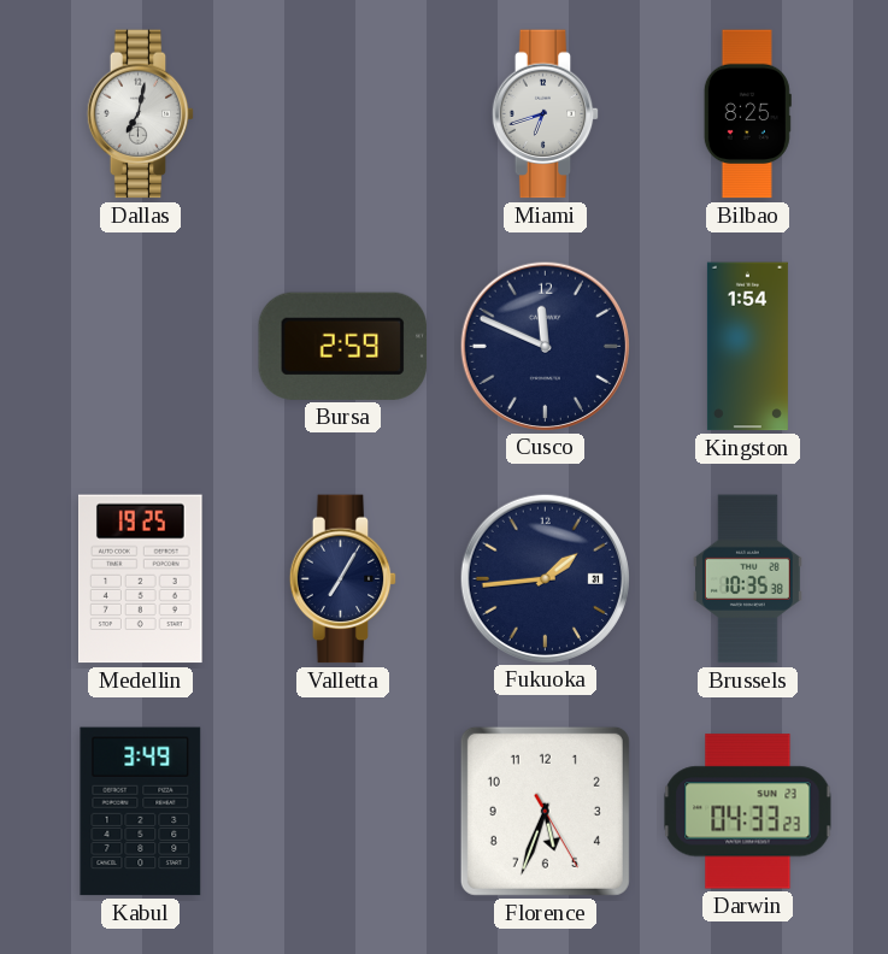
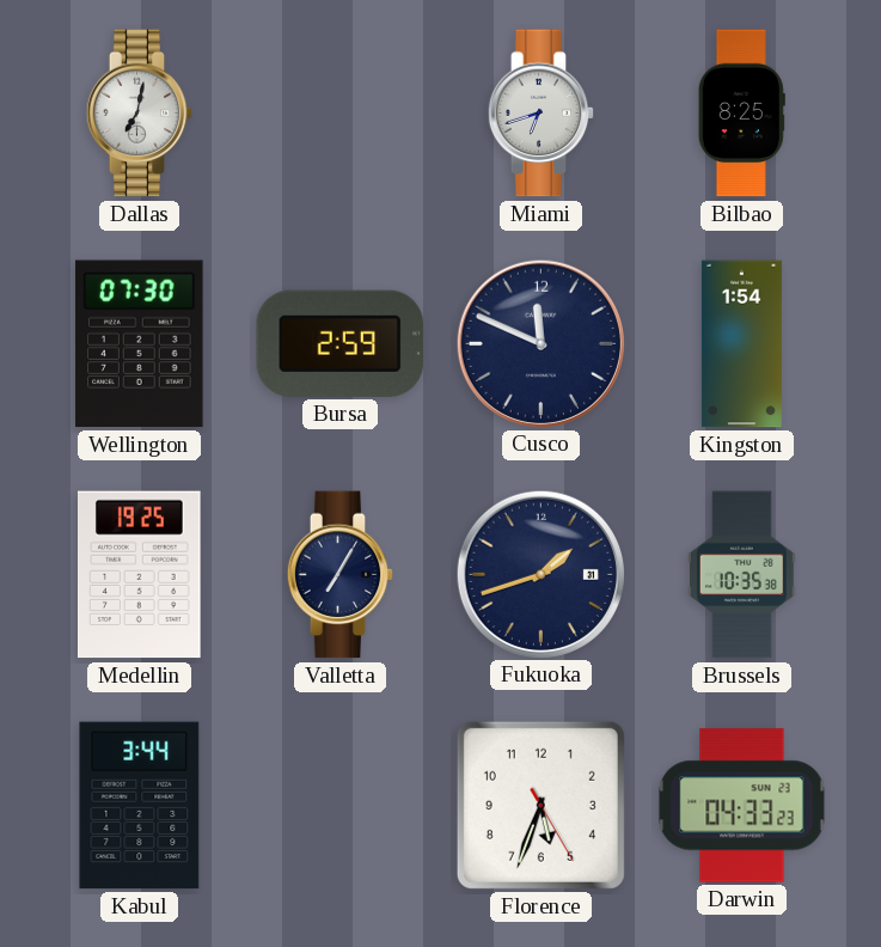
Wellington: none -> 07:30 (140, 344)
Fukuoka: 1:44 -> 1:42 (540, 574)
Kabul: 3:49 -> 3:44 (140, 806)
